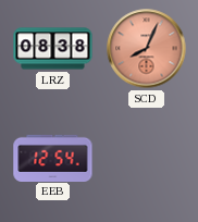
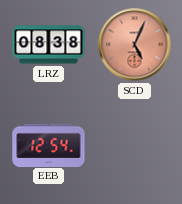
SCD: 8:04 -> 5:04 (135, 45)
